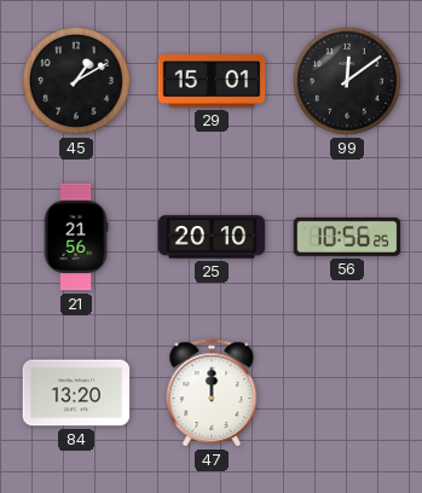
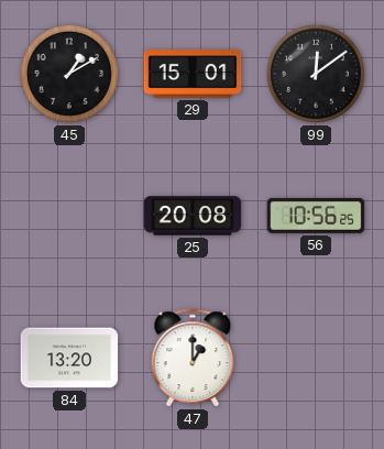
21: 21:56 -> none (76, 237)
25: 20:10 -> 20:08 (193, 216)
47: 12:00 -> 1:00 (193, 358)
